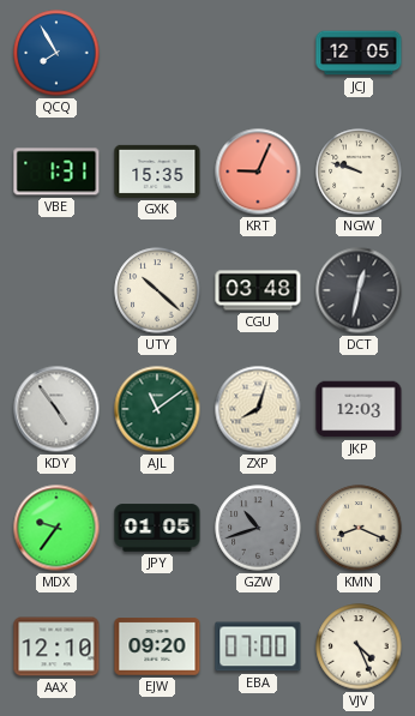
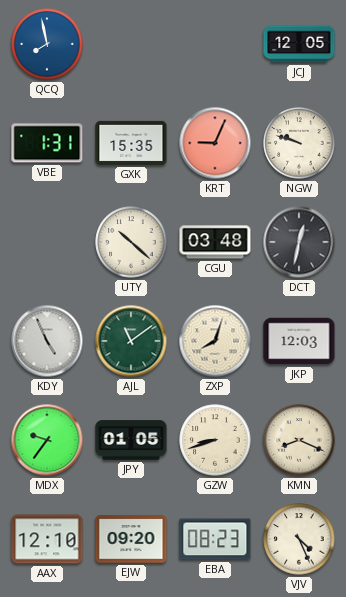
QCQ: 7:55 -> 7:58 (47, 44)
KDY: 4:54 -> 4:56 (47, 341)
GZW: 10:42 -> 8:42 (215, 440)
GZW dial: grey -> cream (215, 440)
EBA: 07:00 -> 08:23 (215, 539)
